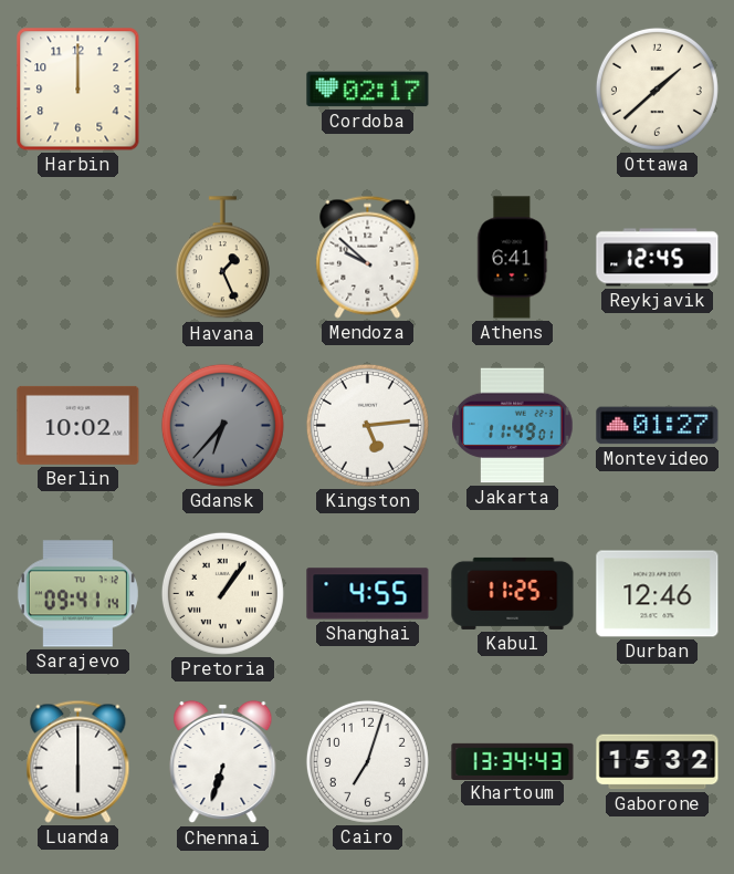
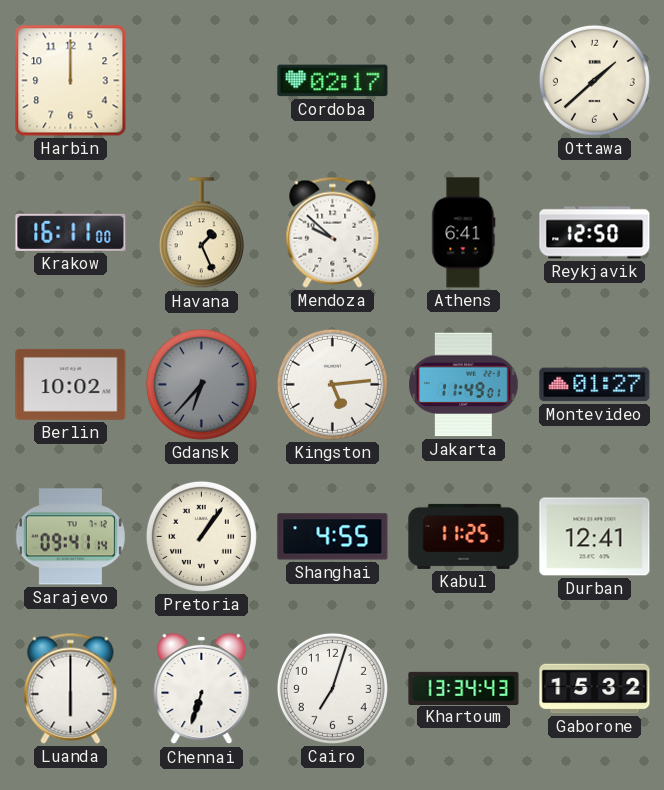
Krakow: none -> 16:11 (71, 232)
Reykjavik: 12:45 -> 12:50 (595, 233)
Durban: 12:46 -> 12:41 (595, 537)
